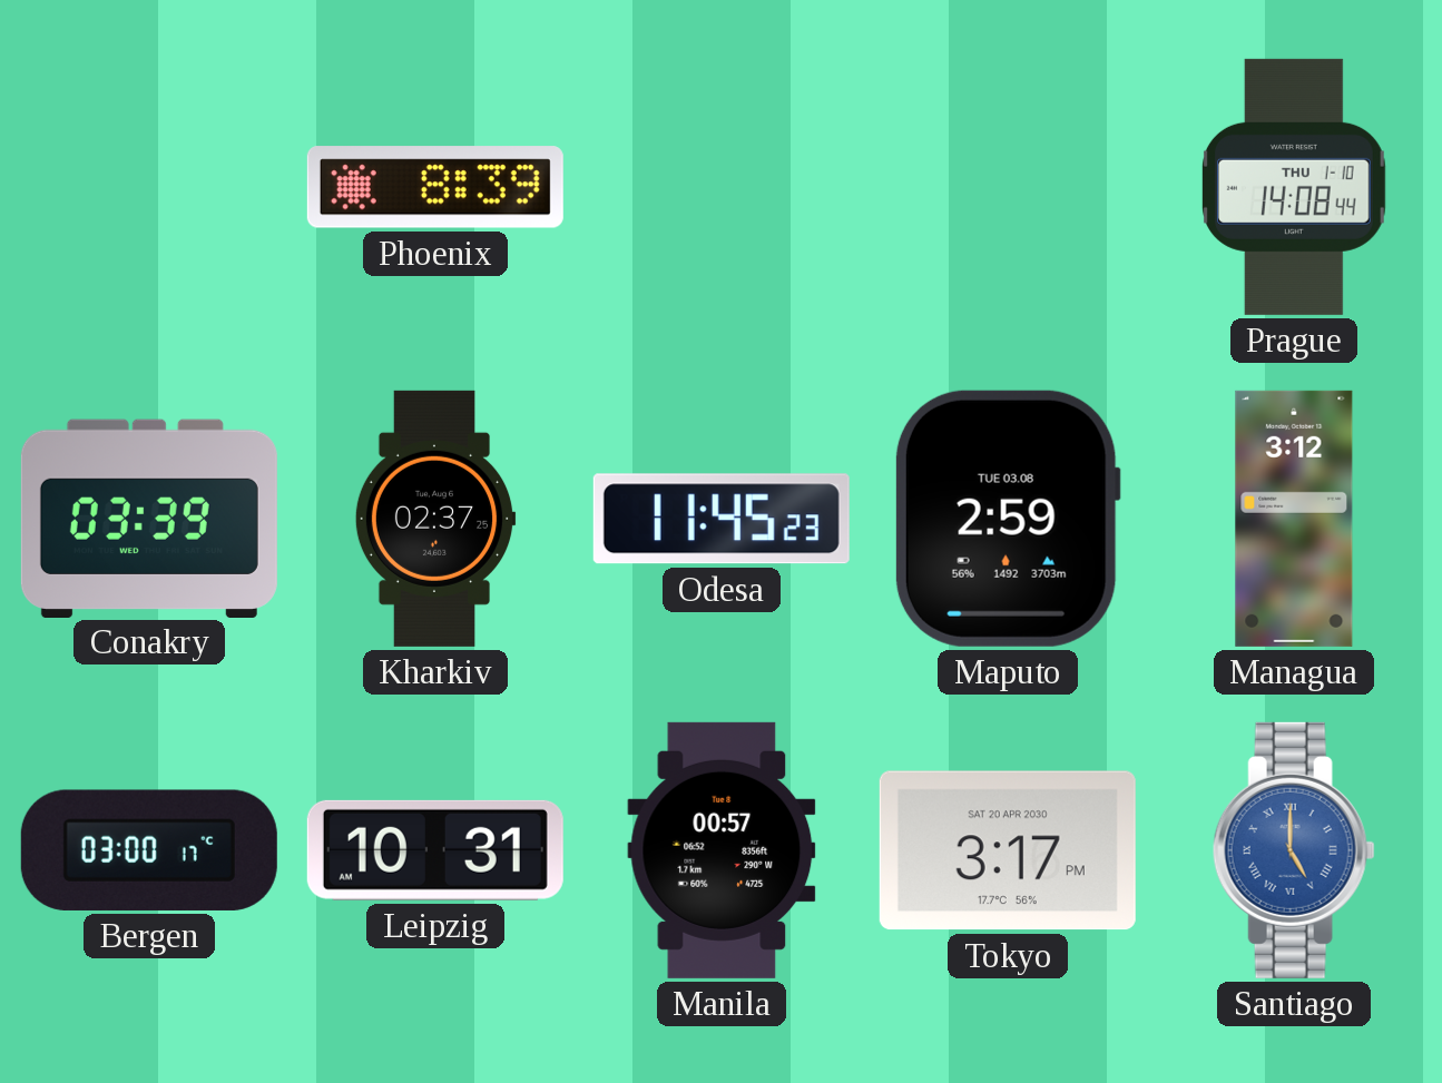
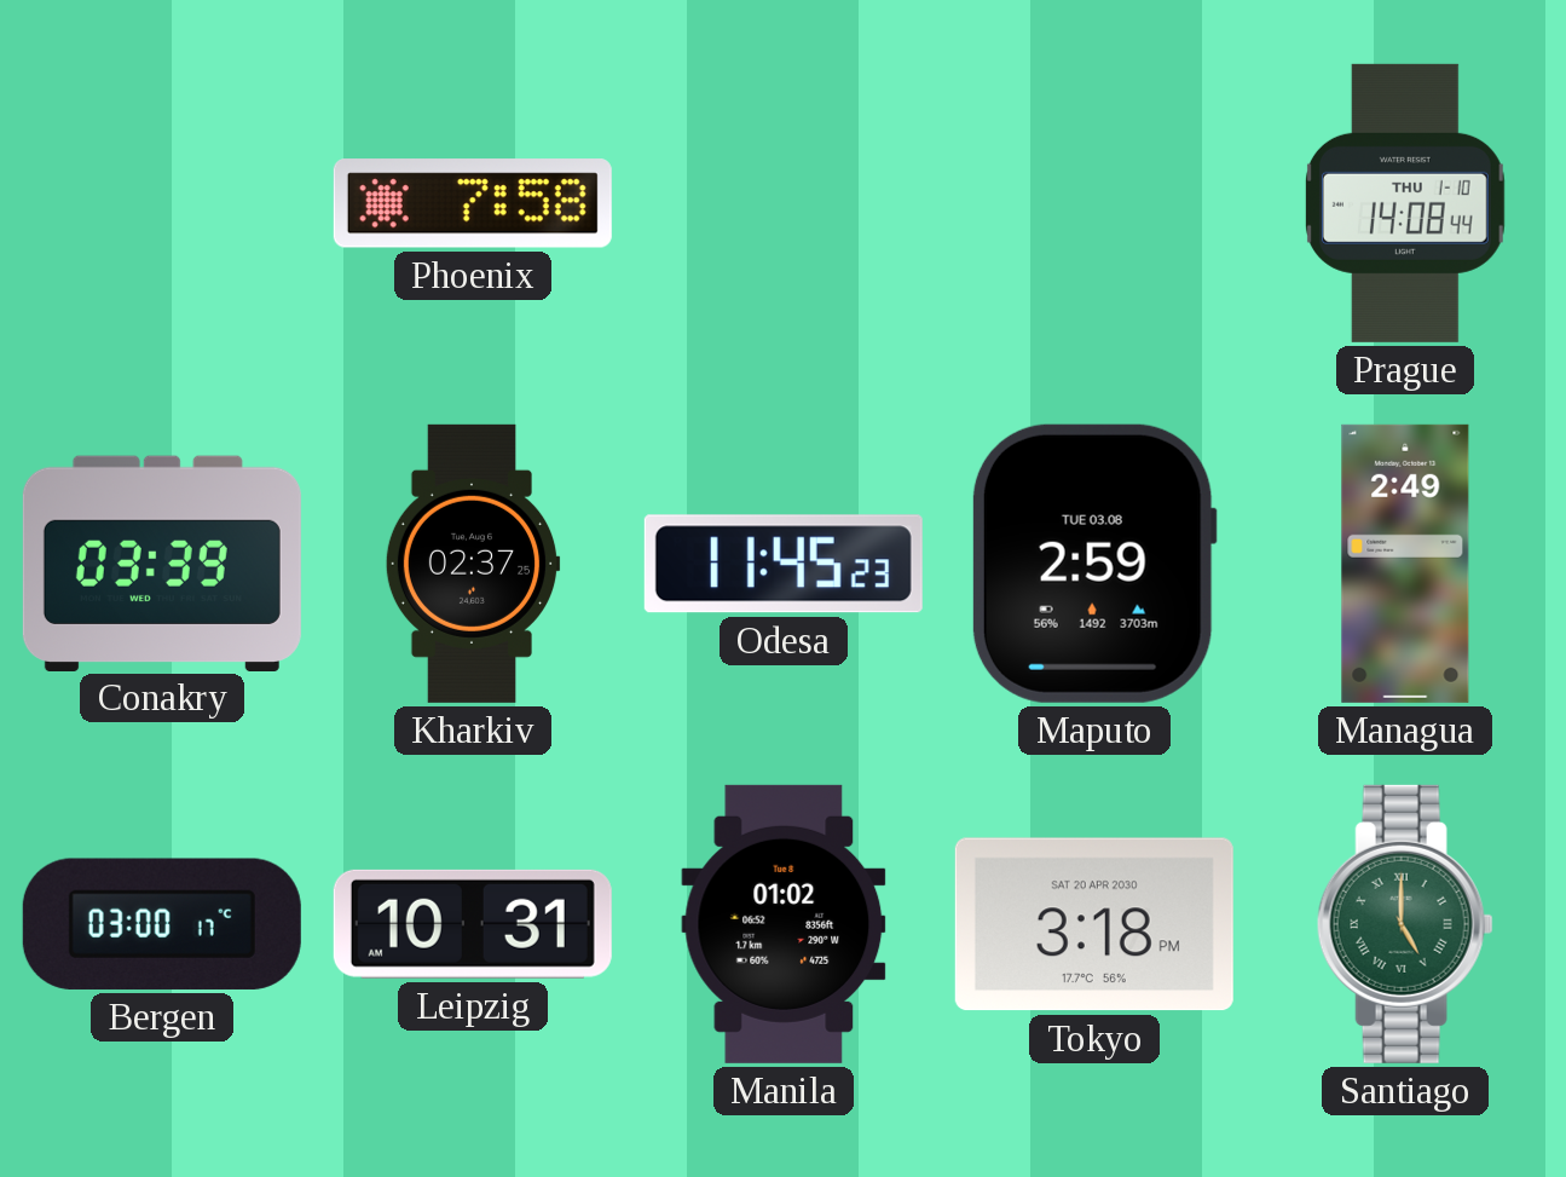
Phoenix: 8:39 -> 7:58 (473, 203)
Managua: 3:12 -> 2:49 (1405, 564)
Manila: 00:57 -> 01:02 (784, 924)
Tokyo: 3:17 -> 3:18 (1094, 924)
Santiago dial: blue -> green (1405, 924)
